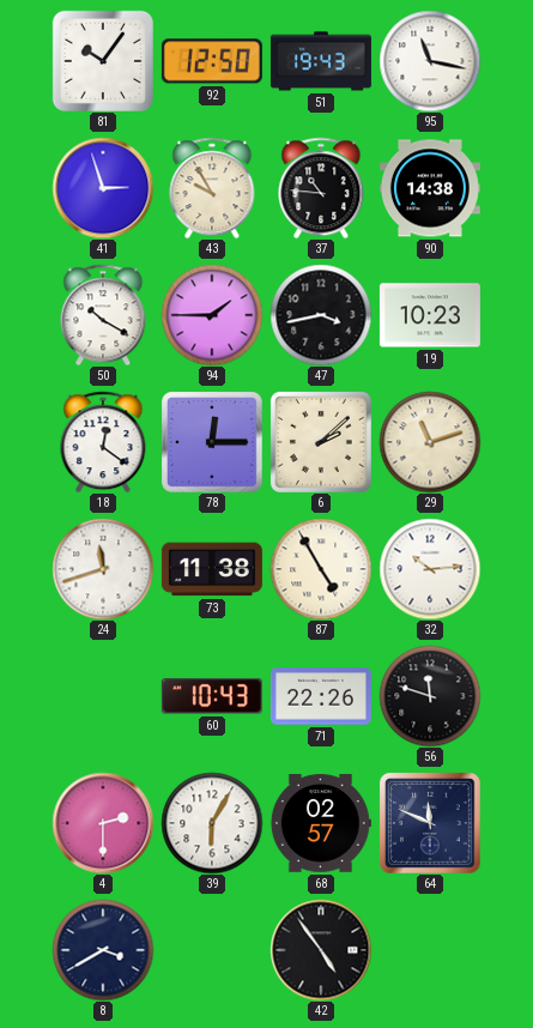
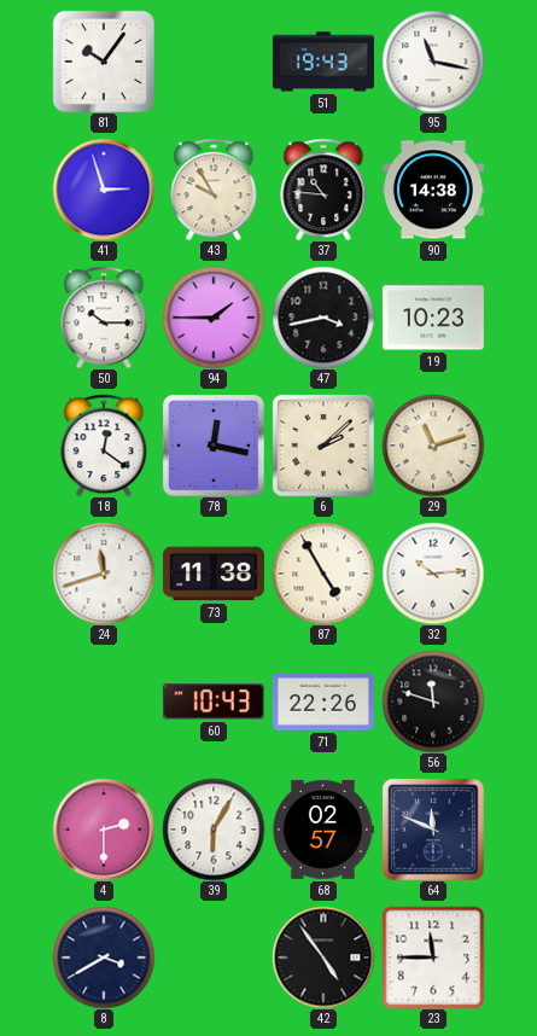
92: 12:50 -> none (212, 61)
50: 10:20 -> 10:15 (104, 318)
78: 12:15 -> 12:17 (214, 446)
23: none -> 11:45 (433, 958)
